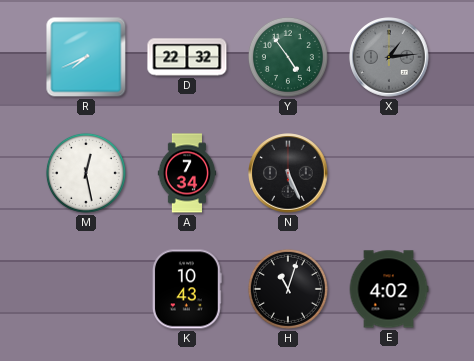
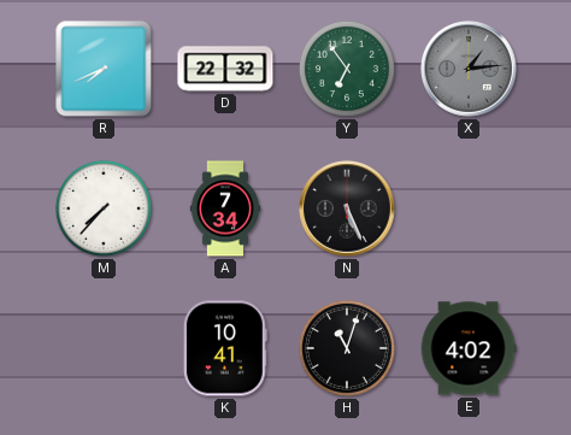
Y: 4:54 -> 6:54 (347, 69)
M: 12:28 -> 7:37 (104, 208)
K: 10:43 -> 10:41 (225, 348)
